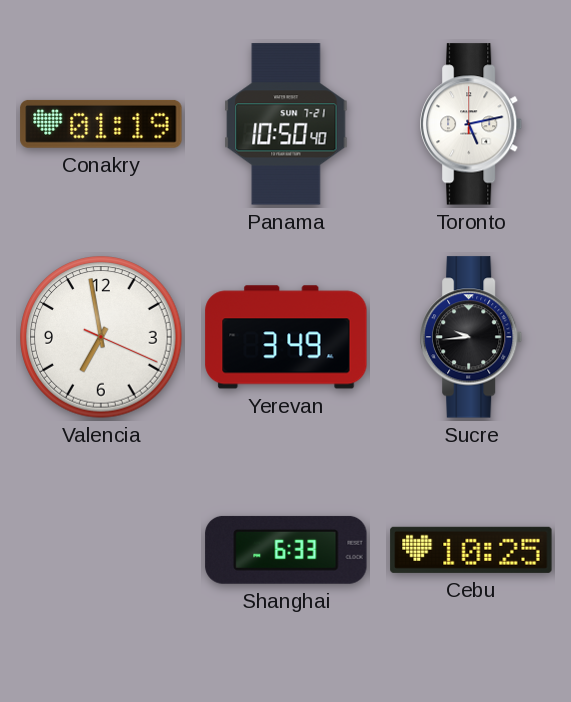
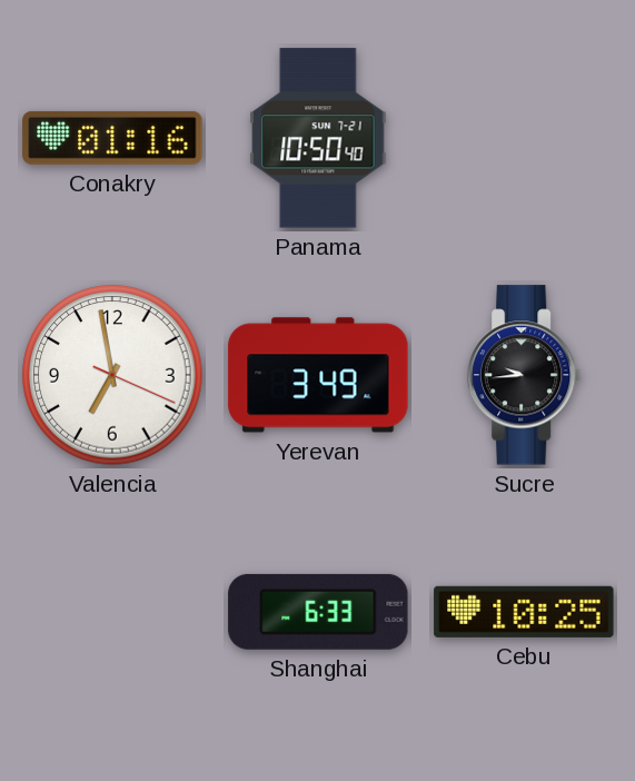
Conakry: 01:19 -> 01:16 (112, 138)
Toronto: 5:13 -> none (472, 124)
